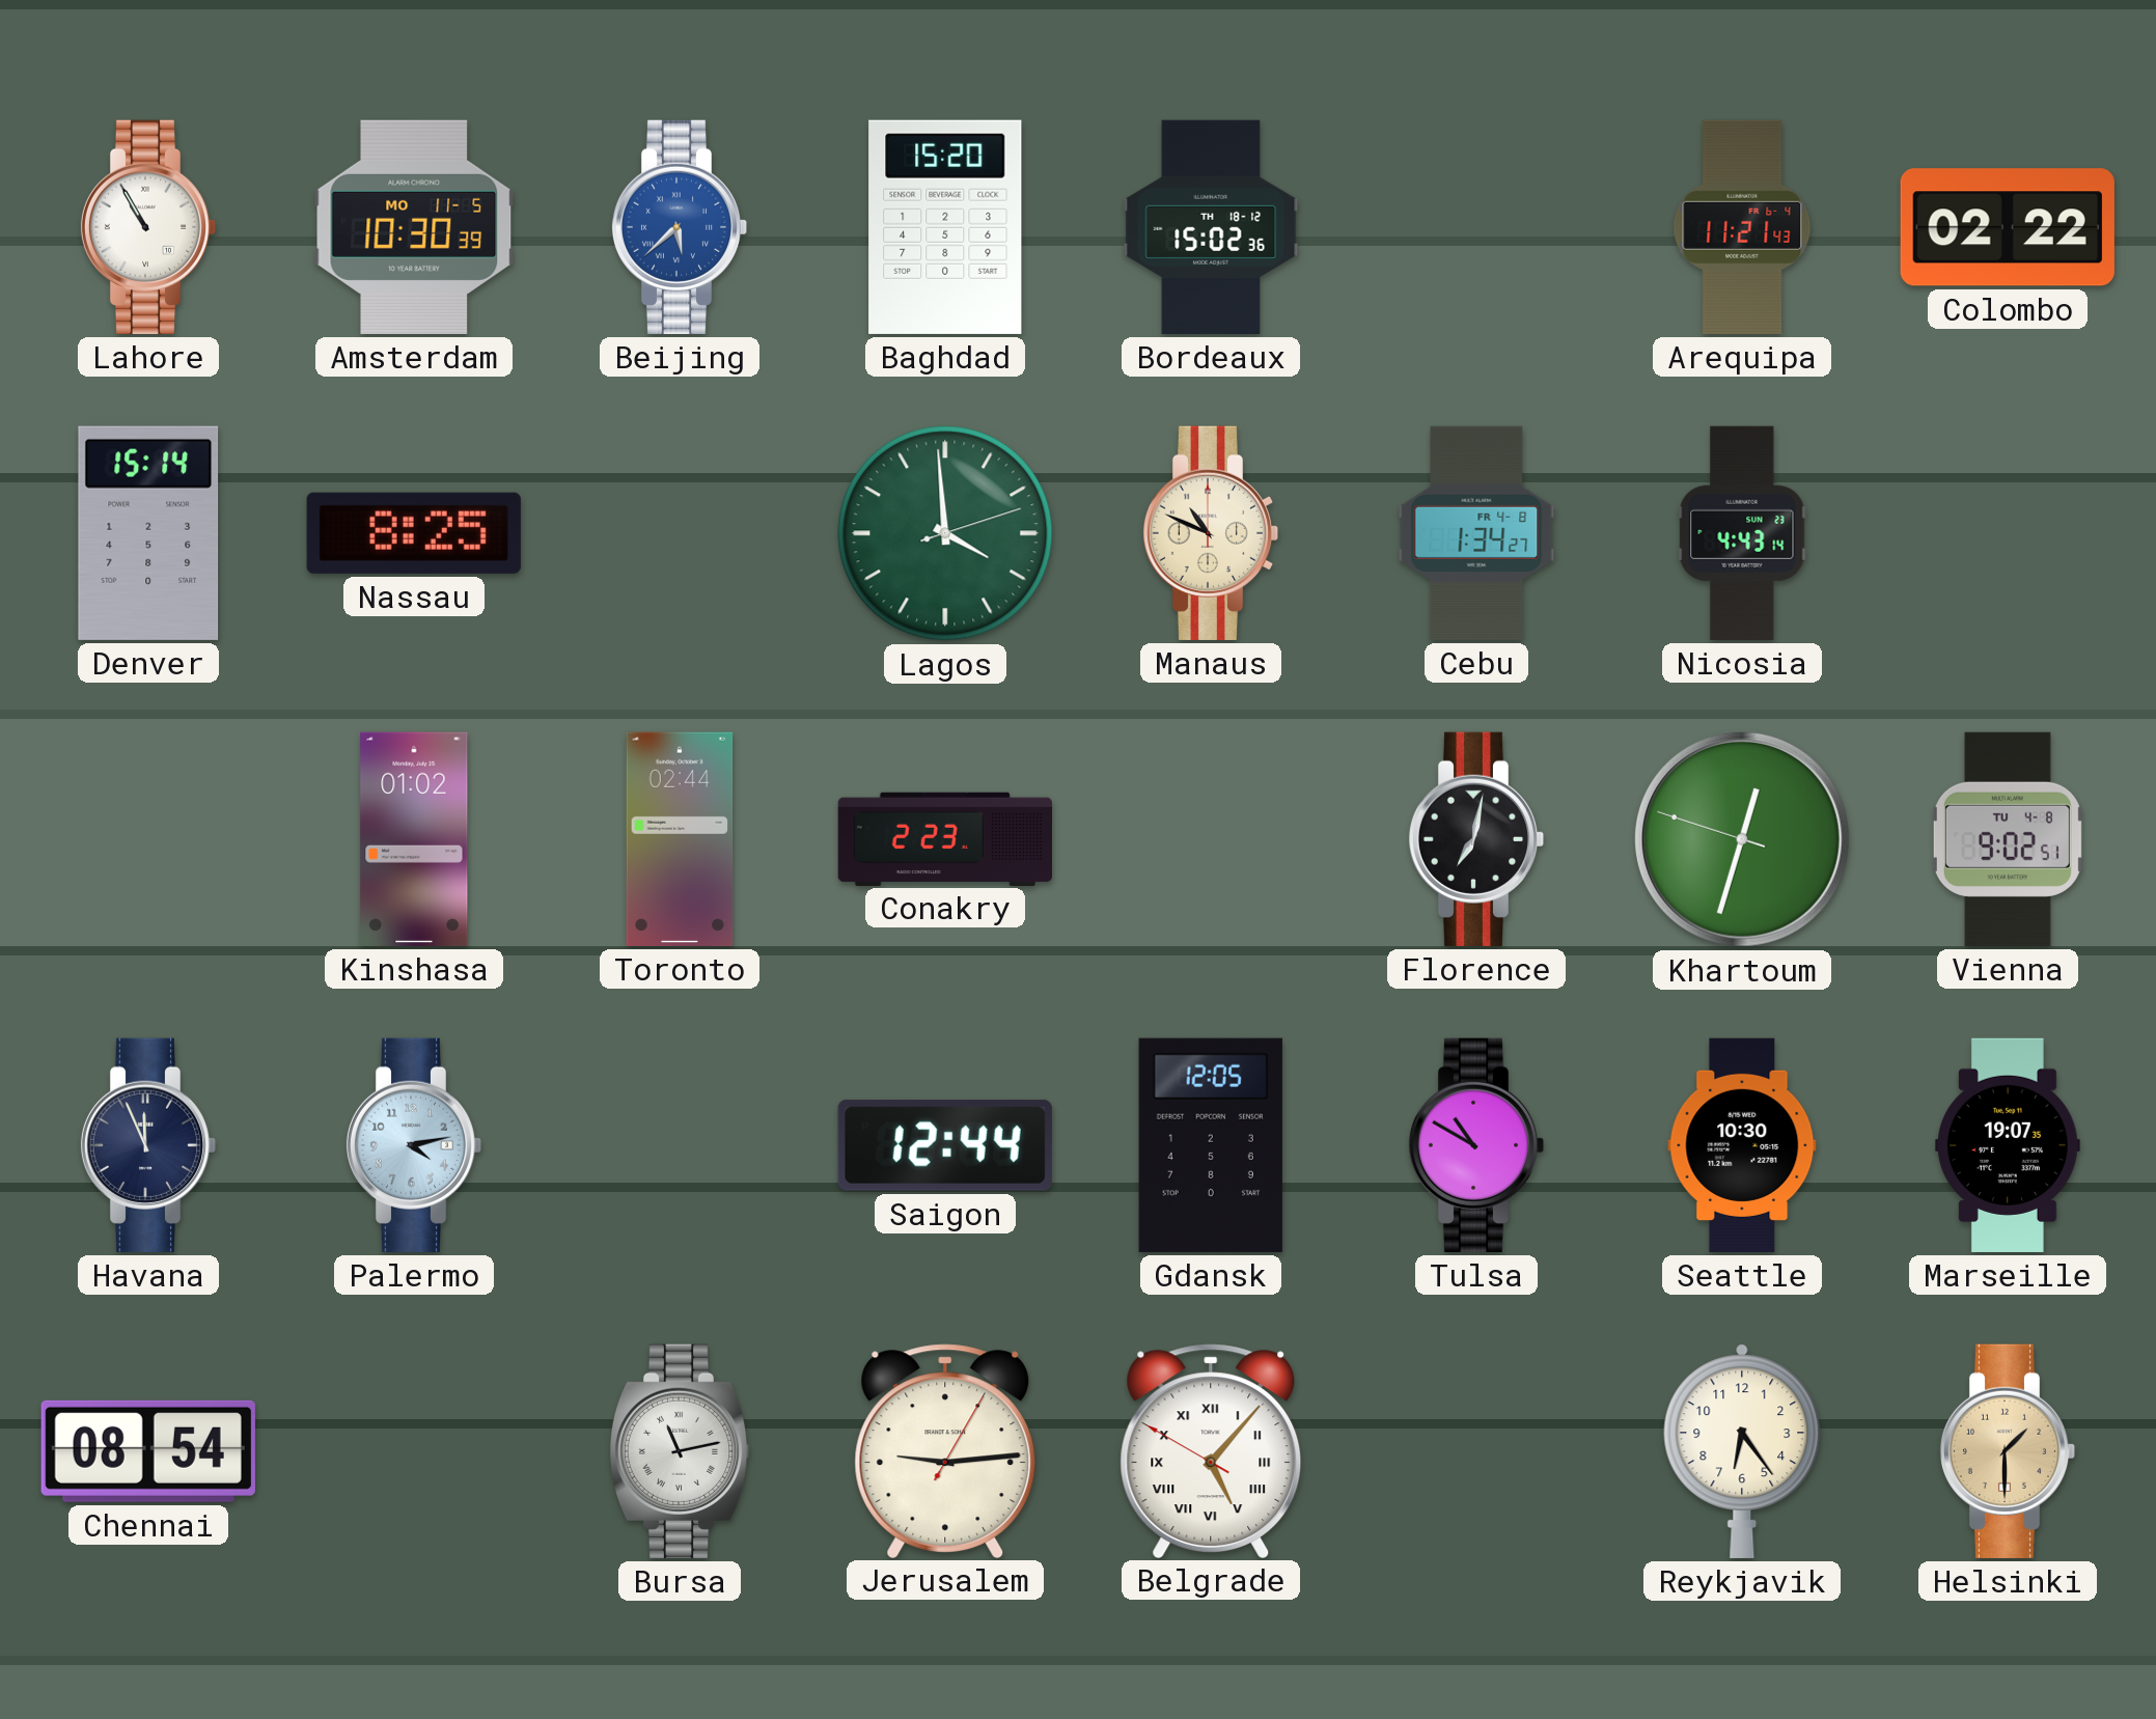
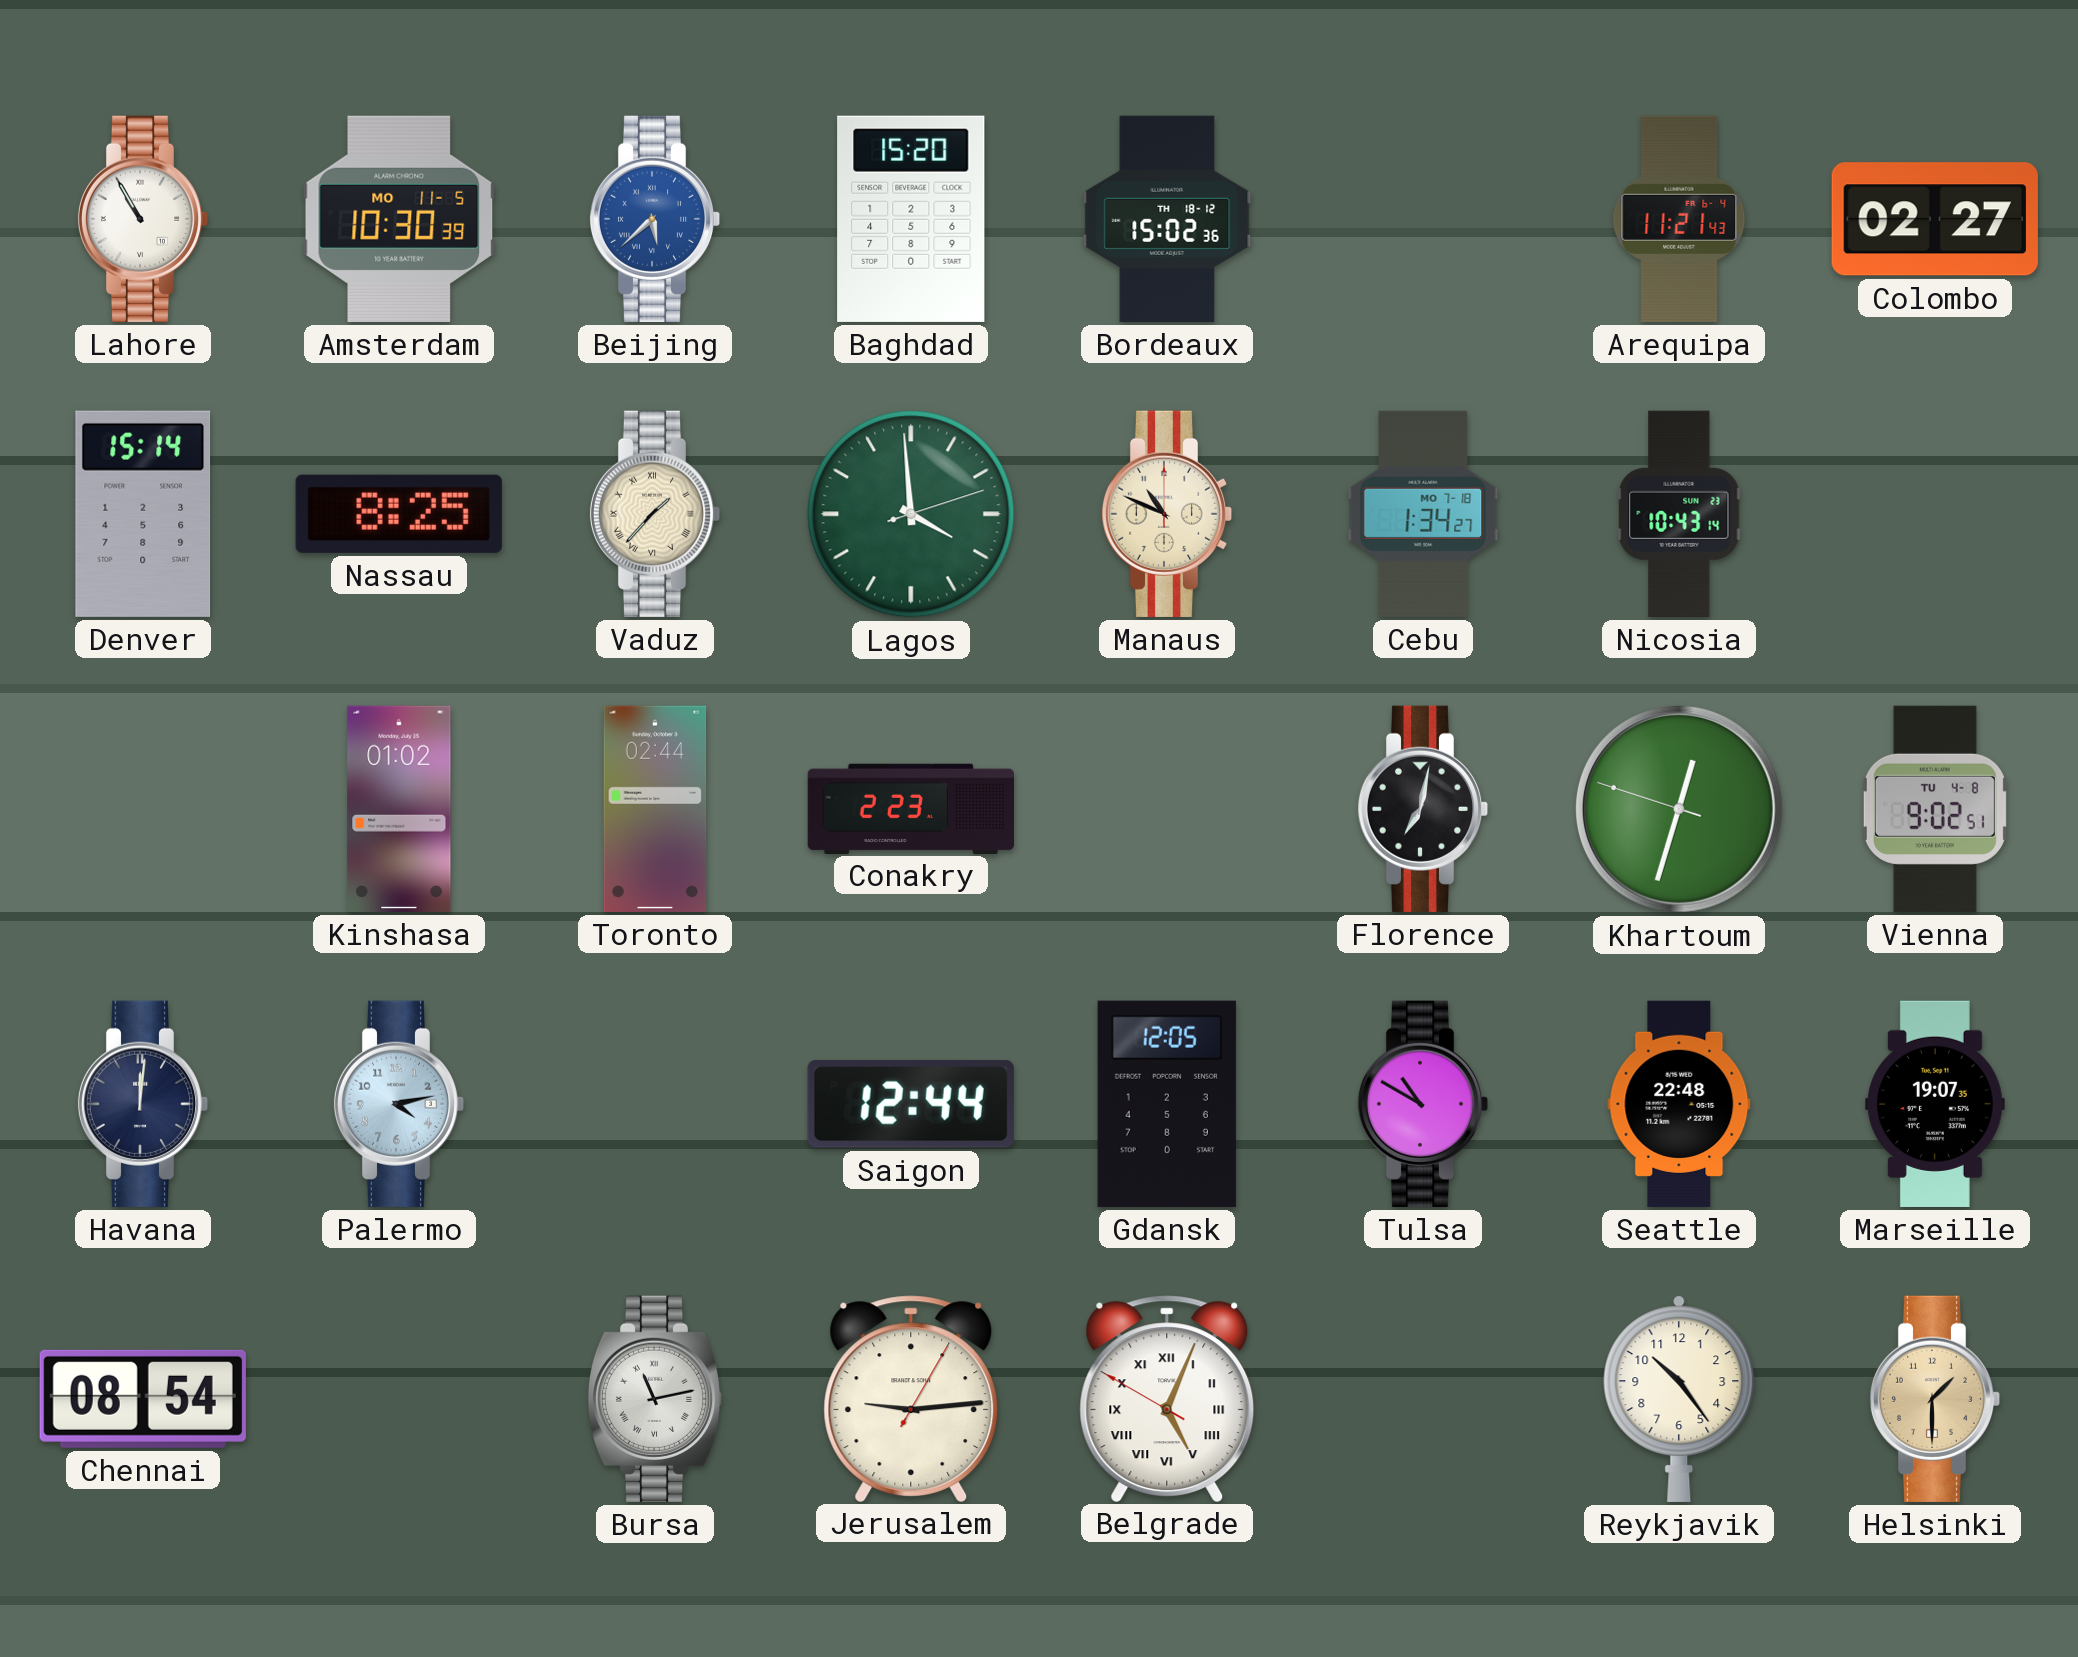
Colombo: 02:22 -> 02:27 (1935, 219)
Vaduz: none -> 1:37 (655, 514)
Cebu date: FR 4-8 -> MO 7-18 (1423, 514)
Nicosia: 4:43 -> 10:43 (1679, 514)
Havana: 11:56 -> 12:01 (143, 1104)
Seattle: 10:30 -> 22:48 (1679, 1104)
Belgrade: 5:06 -> 5:03 (1167, 1398)
Reykjavik: 6:24 -> 10:24 (1679, 1399)
